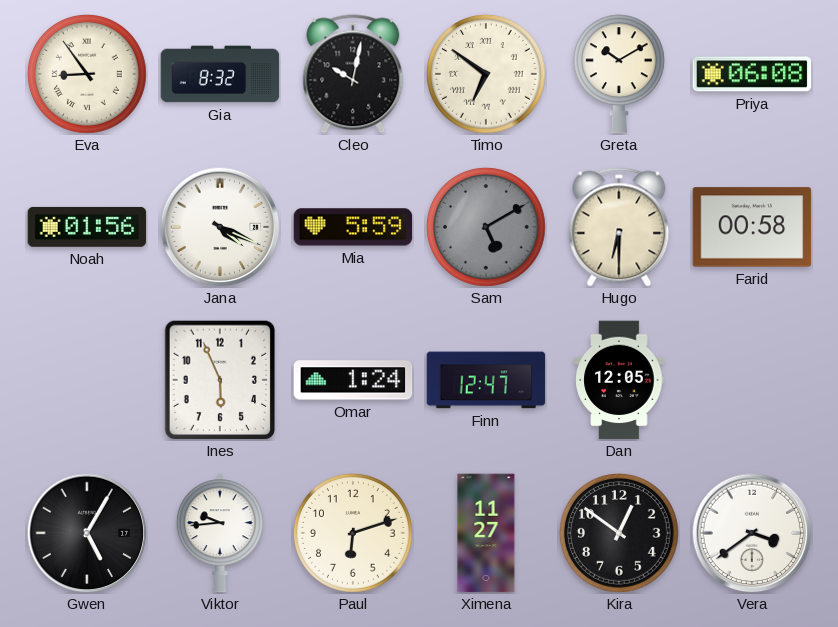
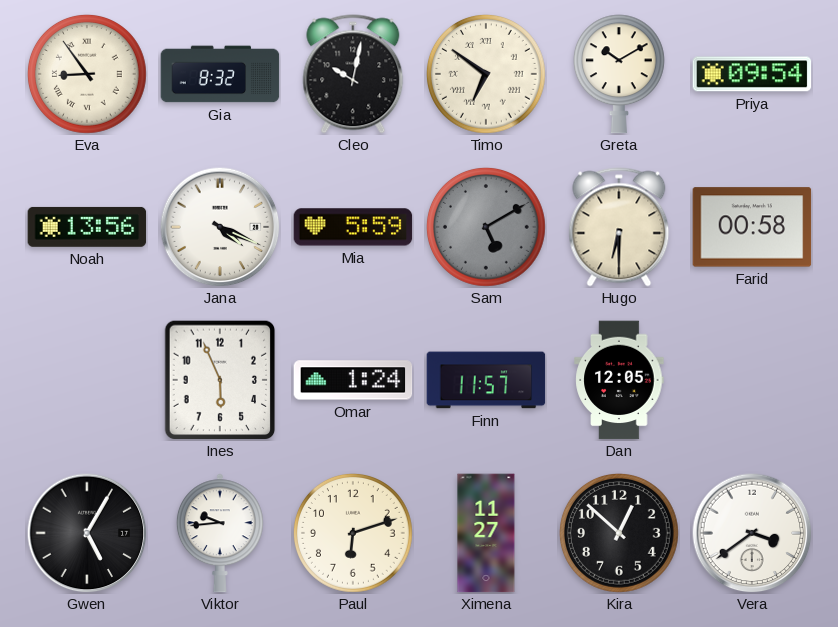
Priya: 06:08 -> 09:54 (752, 74)
Noah: 01:56 -> 13:56 (87, 227)
Finn: 12:47 -> 11:57 (486, 380)
Kira: 12:51 -> 12:52 (619, 533)
